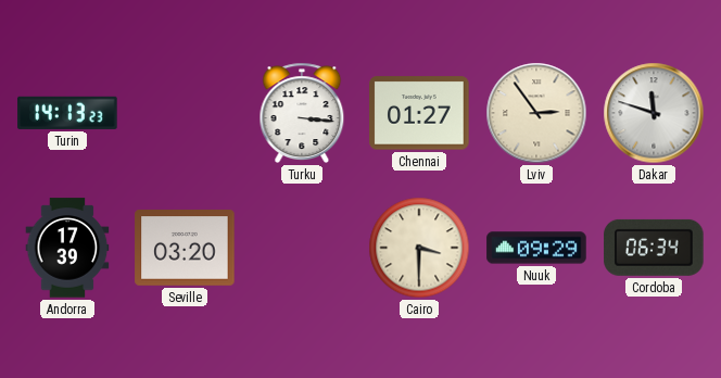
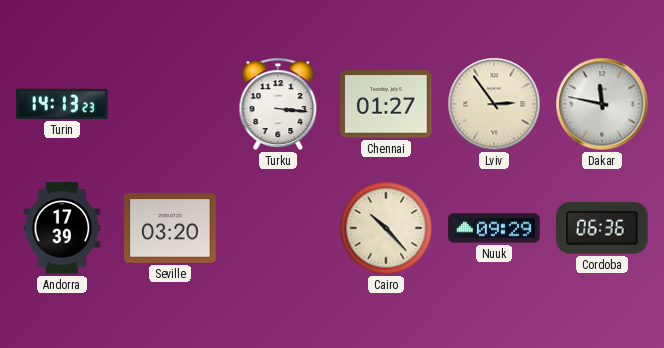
Dakar: 11:48 -> 11:47 (602, 104)
Cairo: 3:30 -> 10:23 (386, 228)
Cordoba: 06:34 -> 06:36 (602, 228)
